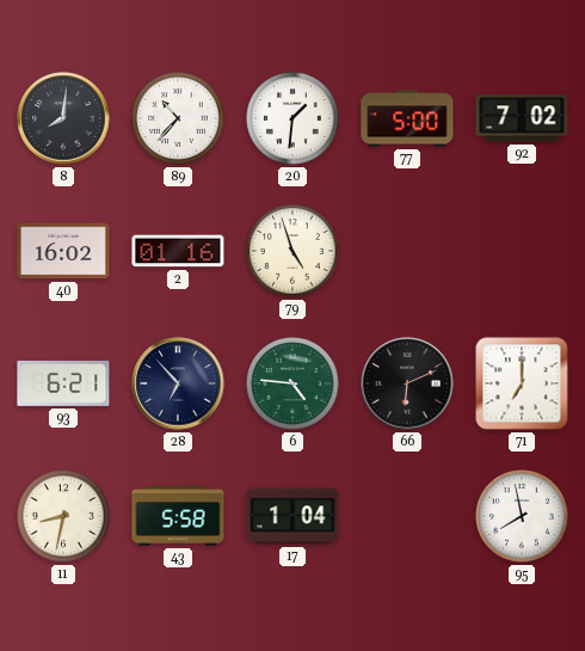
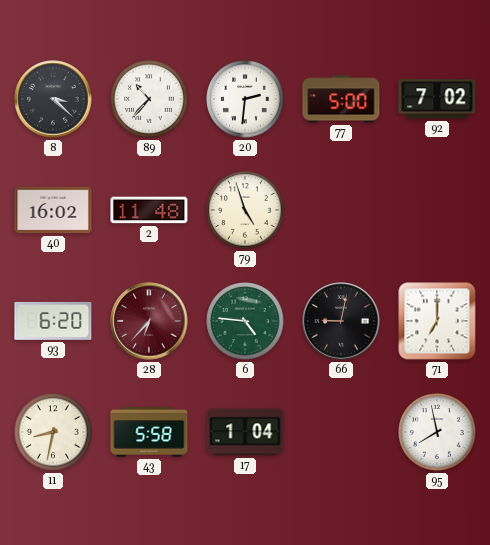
8: 8:01 -> 3:22 (53, 99)
20: 1:31 -> 2:31 (245, 99)
2: 01:16 -> 11:48 (149, 210)
93: 6:21 -> 6:20 (53, 321)
28: 6:53 -> 6:37 (149, 321)
28 dial: navy -> burgundy (149, 321)
66: 6:11 -> 9:02 (341, 321)
